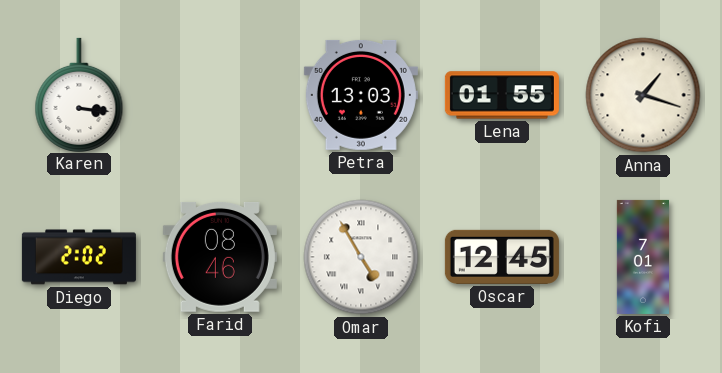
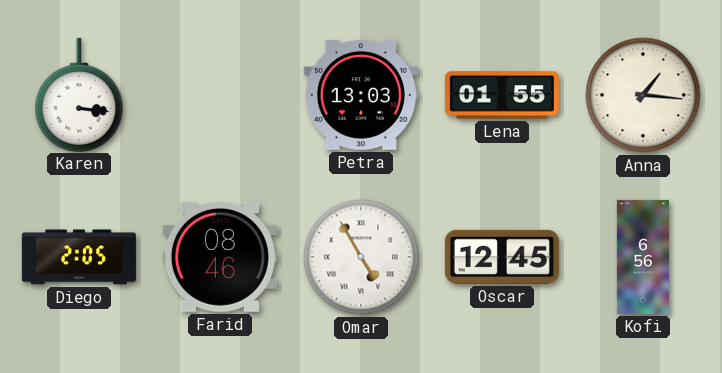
Anna: 1:18 -> 1:16 (643, 95)
Diego: 2:02 -> 2:05 (79, 257)
Kofi: 7:01 -> 6:56 (642, 257)
